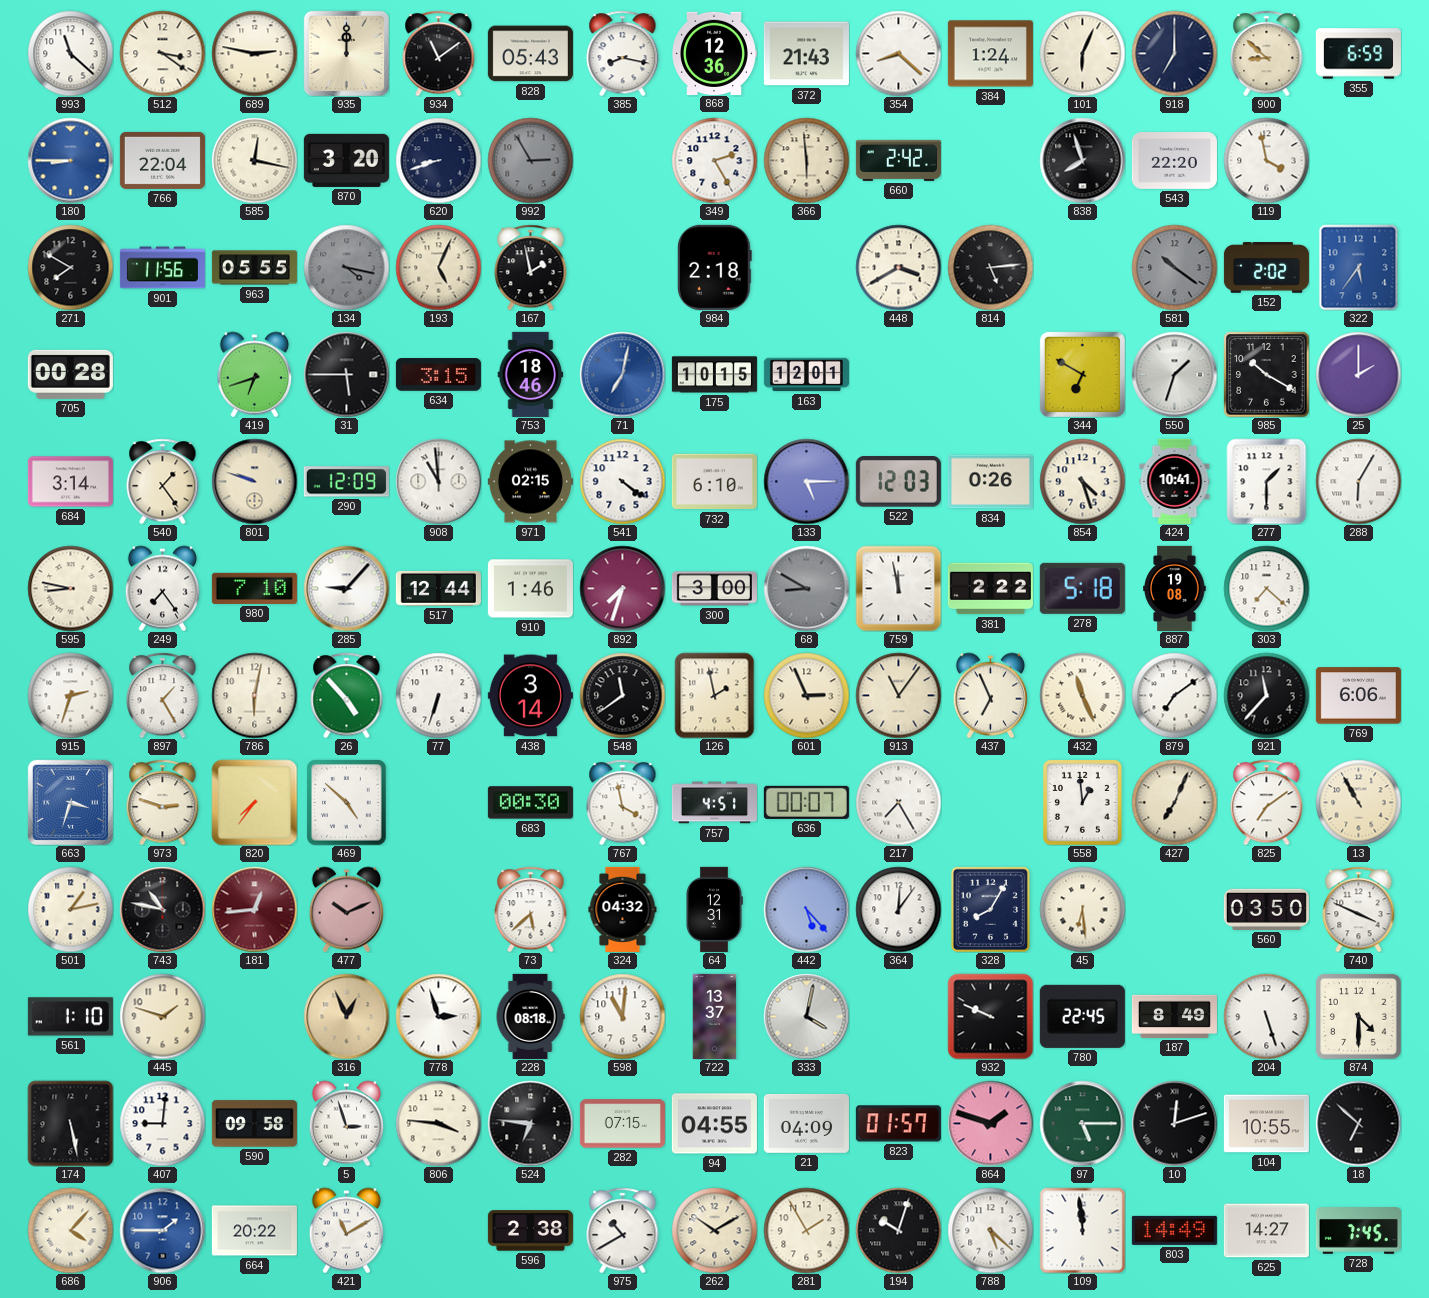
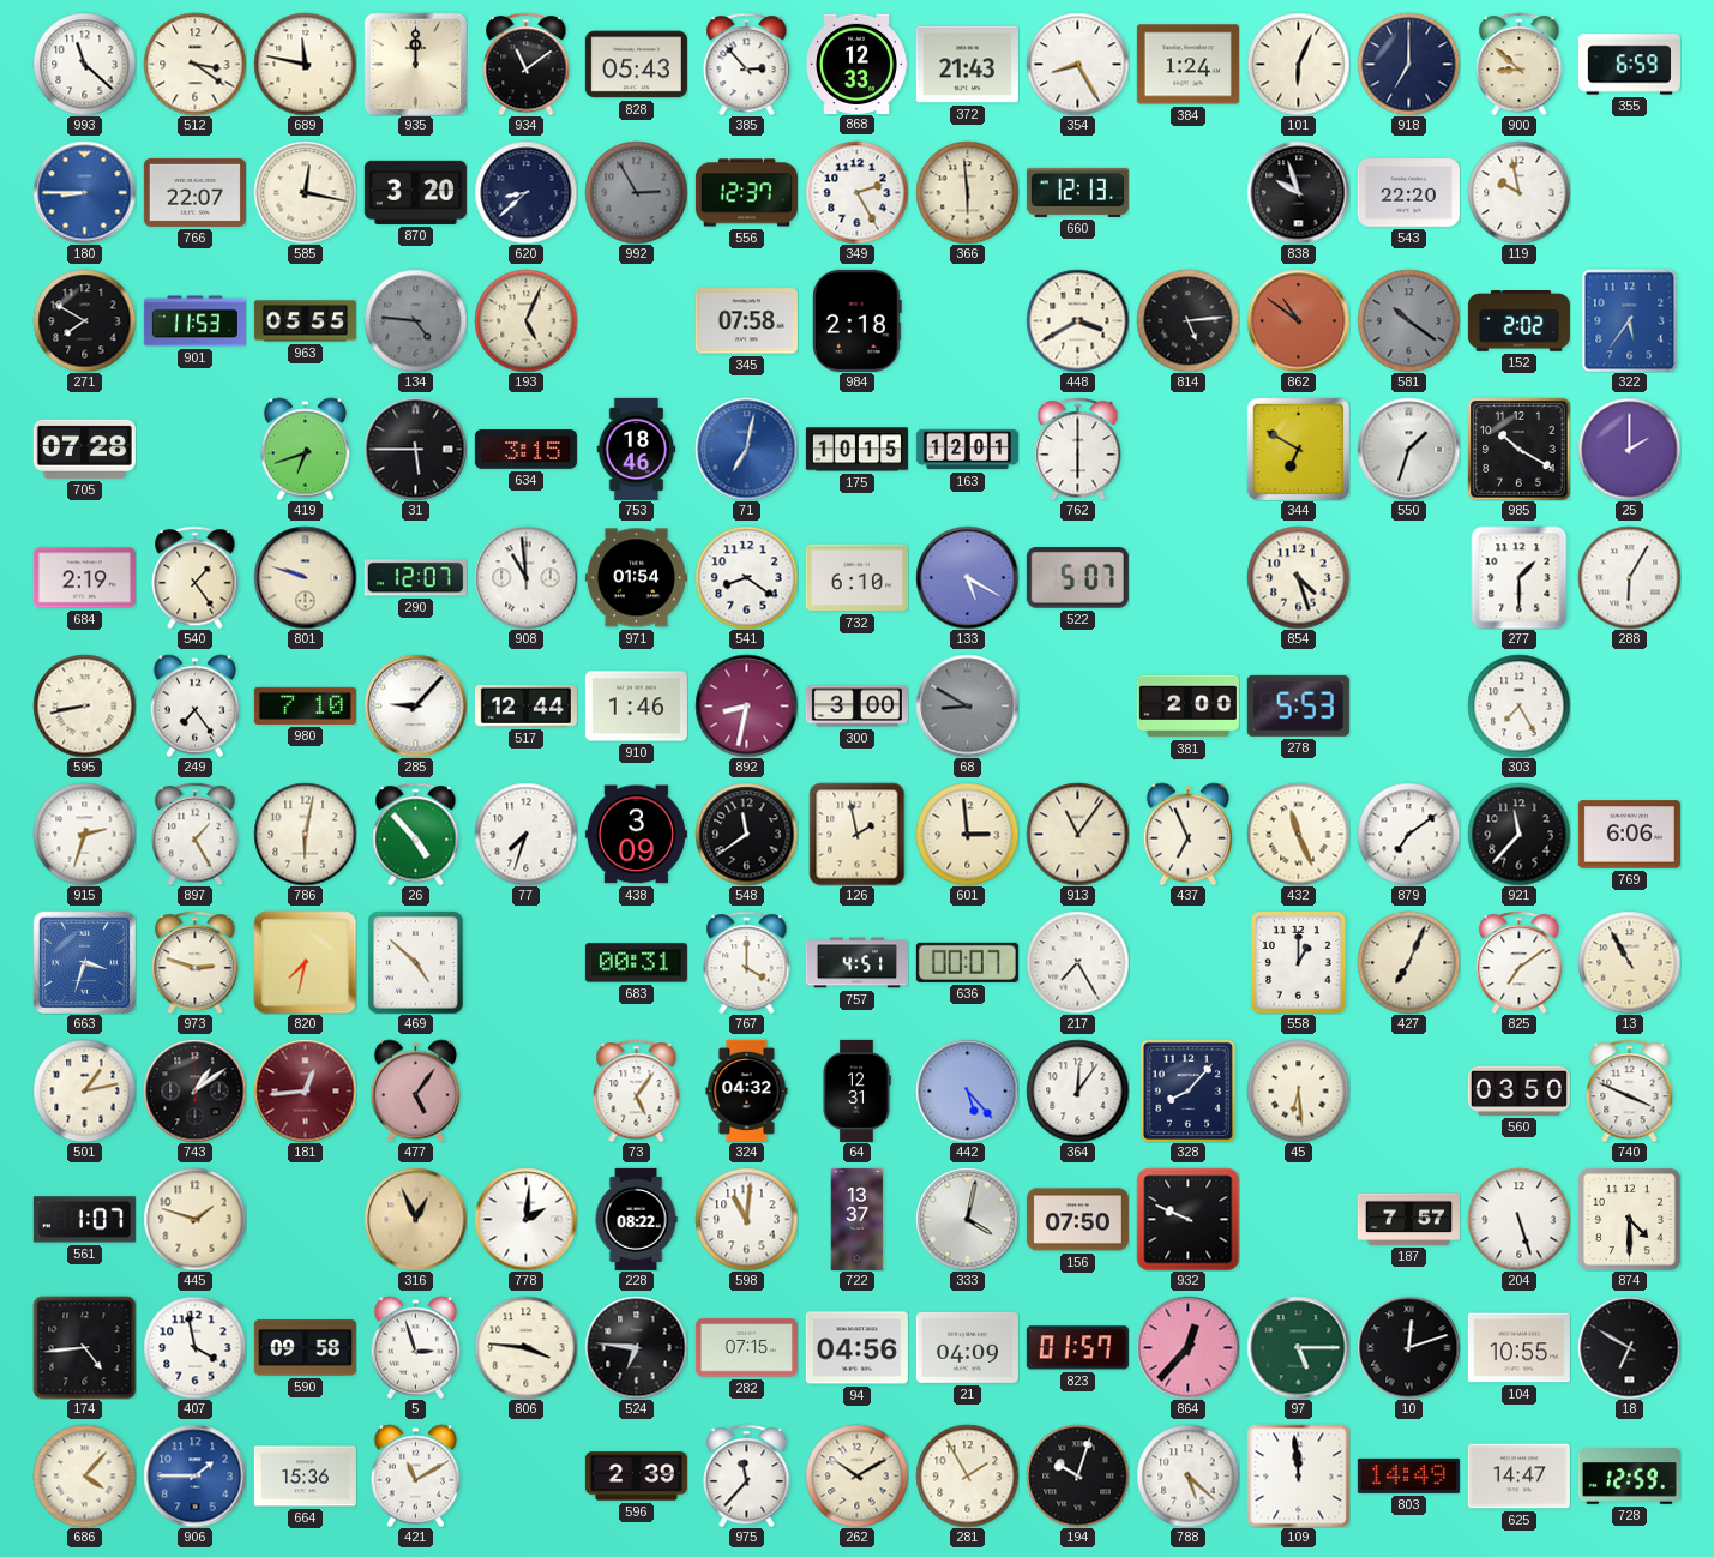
689: 2:47 -> 11:47 (305, 64)
385: 8:17 -> 2:53 (747, 64)
868: 12:36 -> 12:33 (858, 64)
354: 8:22 -> 8:25 (1077, 64)
766: 22:04 -> 22:07 (194, 192)
620: 8:42 -> 8:38 (525, 192)
556: none -> 12:37 (746, 193)
660: 2:42 -> 12:13 (1077, 192)
838: 7:57 -> 9:57 (1298, 192)
119: 3:58 -> 9:58 (1518, 192)
901: 11:56 -> 11:53 (194, 321)
134: 4:17 -> 4:46 (415, 320)
167: 1:58 -> none (531, 267)
345: none -> 07:58 (746, 321)
862: none -> 10:51 (1298, 320)
705: 00:28 -> 07:28 (84, 449)
762: none -> 6:00 (1078, 449)
684: 3:14 -> 2:19 (84, 578)
290: 12:09 -> 12:07 (415, 578)
971: 02:15 -> 01:54 (636, 578)
541: 4:21 -> 8:21 (746, 577)
133: 5:15 -> 5:20 (967, 577)
522: 12:03 -> 5:07 (1077, 578)
834: 0:26 -> none (990, 482)
424: 10:41 -> none (1175, 481)
595: 8:47 -> 8:43 (84, 705)
892: 7:33 -> 8:32 (746, 705)
759: 11:58 -> none (898, 588)
381: 2:22 -> 2:00 (1187, 707)
278: 5:18 -> 5:53 (1298, 705)
887: 19:08 -> none (1175, 588)
303: 7:22 -> 7:25 (1518, 705)
77: 6:33 -> 7:33 (525, 834)
438: 3:14 -> 3:09 (636, 835)
601: 2:56 -> 2:59 (967, 834)
820: 7:36 -> 7:32 (305, 962)
683: 00:30 -> 00:31 (636, 963)
767: 3:58 -> 4:00 (747, 962)
558: 12:59 -> 1:00 (1299, 962)
743: 10:47 -> 1:09 (194, 1090)
477: 10:11 -> 5:06 (416, 1090)
73: 5:38 -> 5:06 (637, 1090)
328: 8:05 -> 8:07 (1187, 1090)
561: 1:10 -> 1:07 (84, 1220)
778: 2:57 -> 2:01 (525, 1219)
228: 08:18 -> 08:22 (636, 1219)
156: none -> 07:50 (1077, 1220)
780: 22:45 -> none (1082, 1016)
187: 8:49 -> 7:57 (1408, 1219)
174: 5:28 -> 4:44 (84, 1347)
407: 9:01 -> 3:58 (194, 1347)
94: 04:55 -> 04:56 (856, 1348)
864: 1:48 -> 12:37 (1187, 1347)
18: 6:52 -> 6:50 (1629, 1347)
664: 20:22 -> 15:36 (305, 1477)
596: 2:38 -> 2:39 (636, 1477)
975: 10:40 -> 11:37 (747, 1475)
625: 14:27 -> 14:47 (1518, 1477)
728: 7:45 -> 12:59 (1629, 1477)
